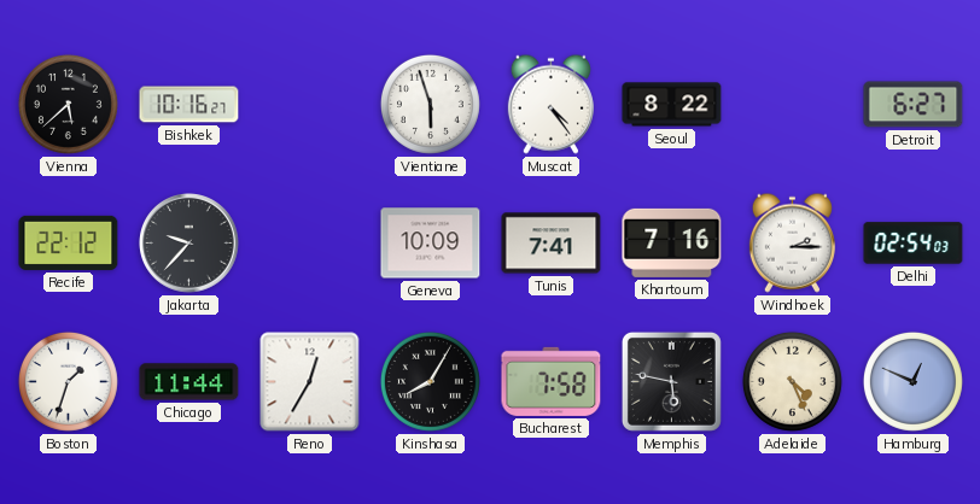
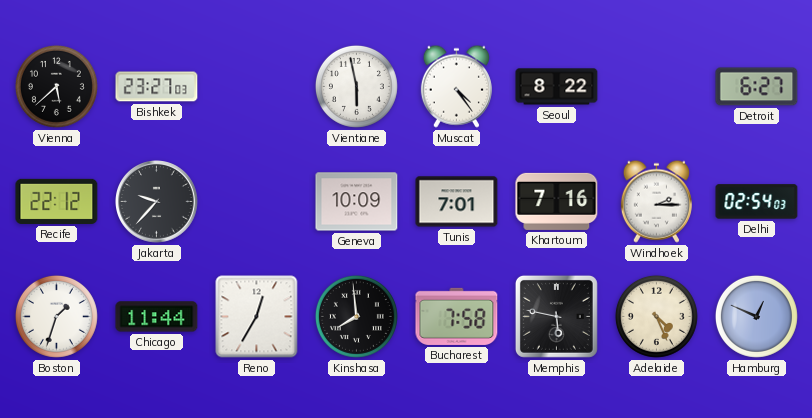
Bishkek: 10:16 -> 23:27 (157, 87)
Vientiane: 5:57 -> 5:58 (356, 86)
Tunis: 7:41 -> 7:01 (457, 202)
Kinshasa: 8:05 -> 7:59 (356, 316)
